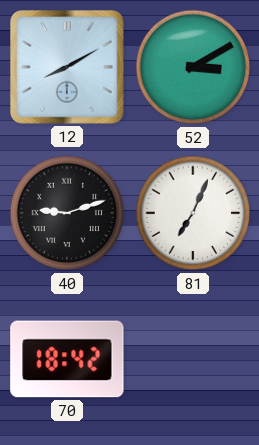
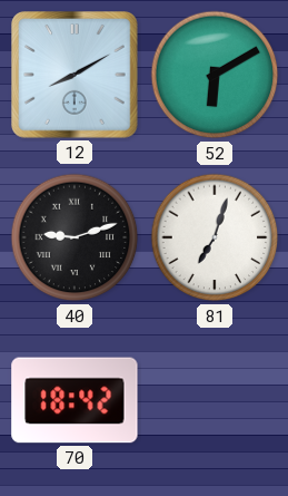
52: 3:10 -> 6:10 (215, 75)
81: 7:04 -> 7:03 (215, 237)
